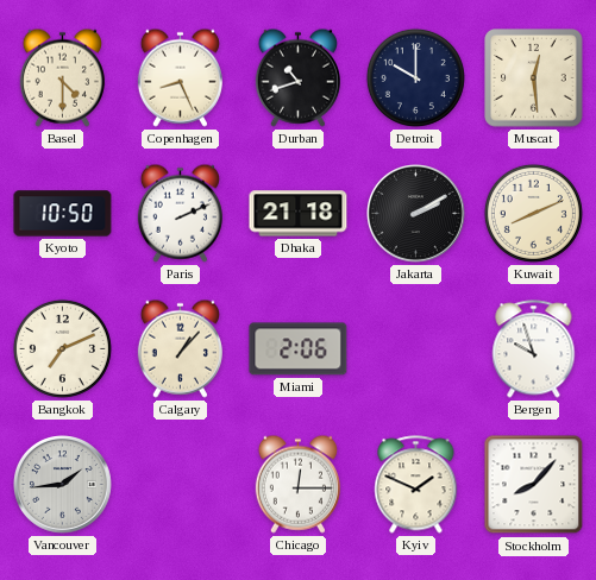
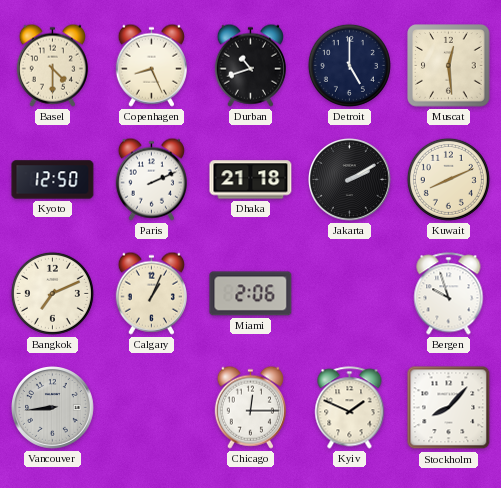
Detroit: 10:00 -> 5:00 (349, 65)
Kyoto: 10:50 -> 12:50 (53, 180)
Calgary: 1:07 -> 1:04 (151, 293)
Vancouver: 1:44 -> 8:44 (53, 408)
